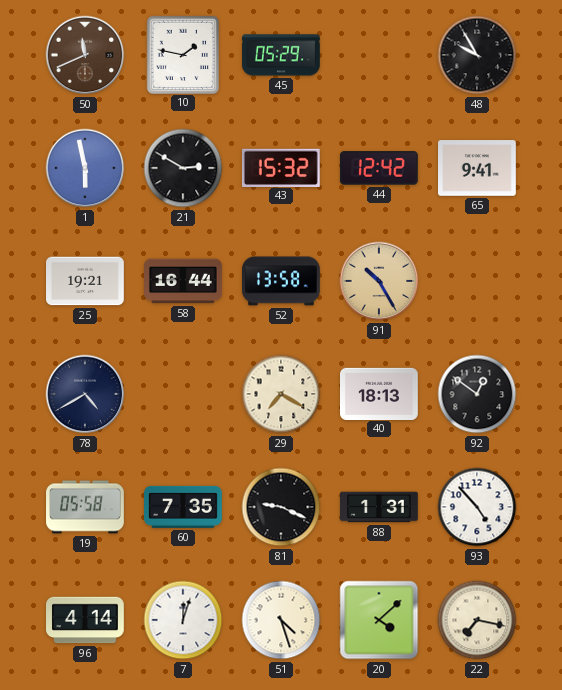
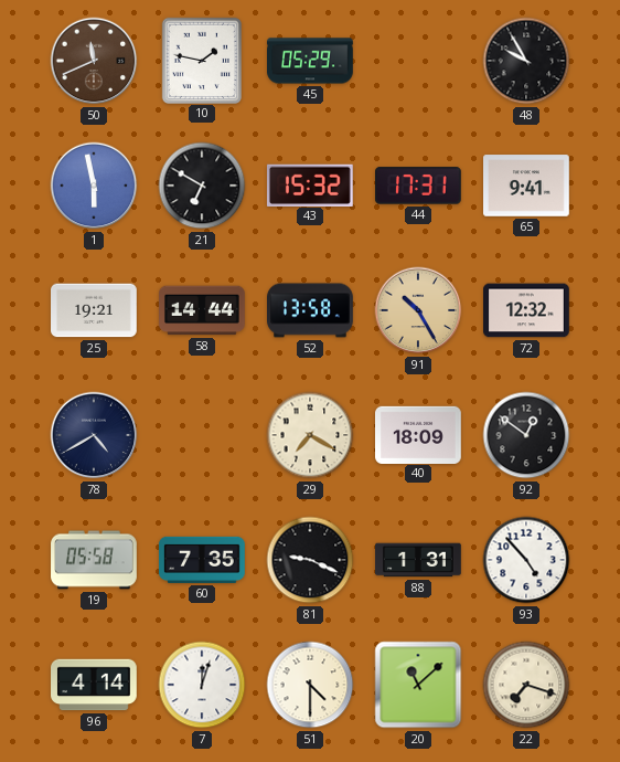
21: 2:50 -> 6:50 (202, 186)
44: 12:42 -> 17:31 (419, 186)
58: 16:44 -> 14:44 (203, 310)
72: none -> 12:32 (527, 310)
40: 18:13 -> 18:09 (419, 434)
51: 4:27 -> 4:30 (310, 685)
20: 4:08 -> 11:08 (418, 685)
22: 7:17 -> 7:18 (526, 685)
